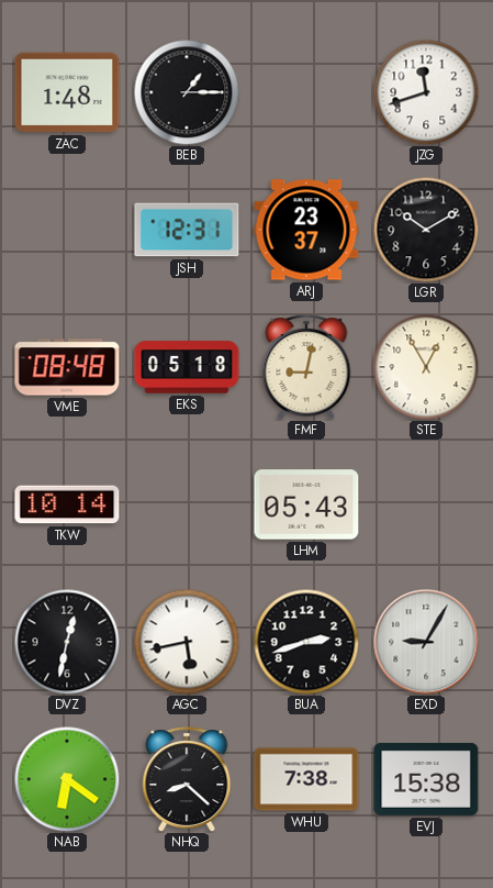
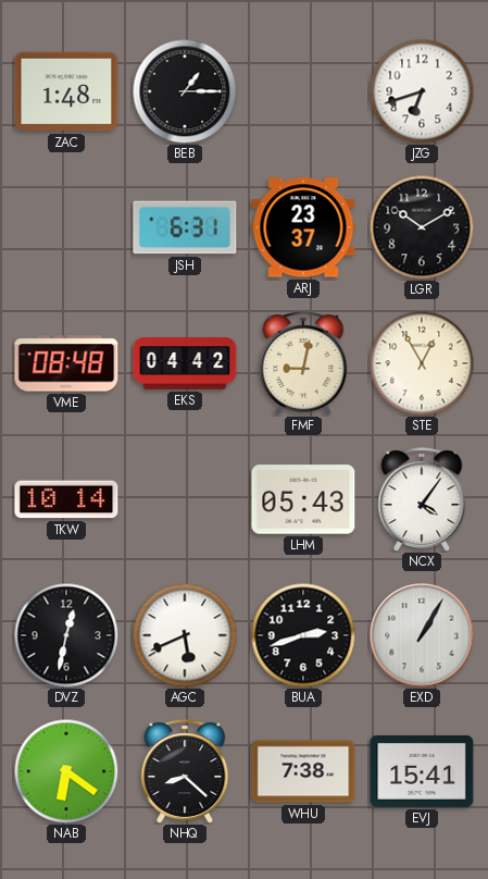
JZG: 11:42 -> 6:42 (422, 91)
JSH: 12:31 -> 6:31 (185, 227)
EKS: 05:18 -> 04:42 (185, 363)
NCX: none -> 4:06 (422, 499)
AGC: 5:43 -> 5:41 (185, 635)
EXD: 9:05 -> 1:05 (422, 635)
EVJ: 15:38 -> 15:41 (422, 771)
